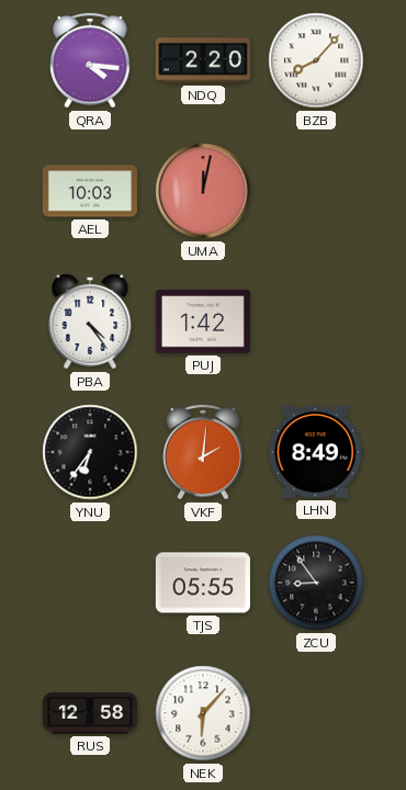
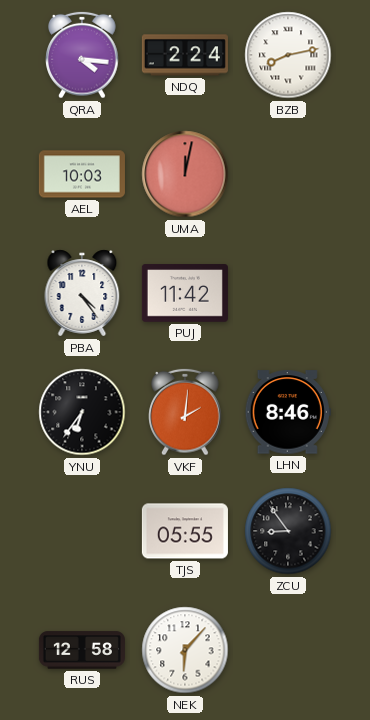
NDQ: 2:20 -> 2:24 (185, 55)
BZB: 8:07 -> 8:13 (288, 55)
PUJ: 1:42 -> 11:42 (185, 293)
LHN: 8:49 -> 8:46 (288, 412)
